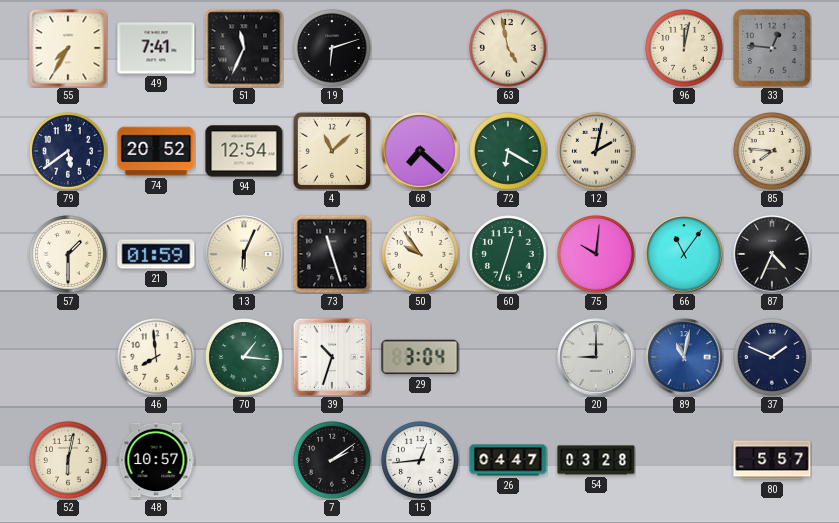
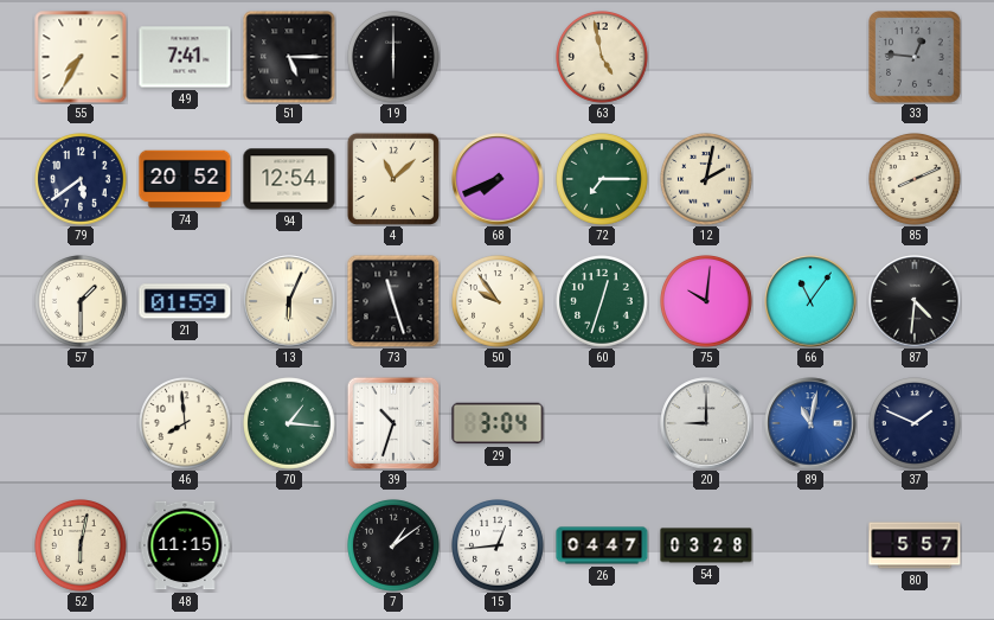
51: 11:34 -> 5:15 (289, 57)
19: 6:12 -> 6:00 (395, 58)
96: 12:02 -> none (685, 49)
68: 7:22 -> 7:41 (498, 179)
72: 6:20 -> 7:15 (603, 180)
85: 7:46 -> 8:11 (916, 180)
87: 4:34 -> 4:31 (915, 301)
48: 10:57 -> 11:15 (185, 545)
7: 2:09 -> 1:09 (395, 547)
